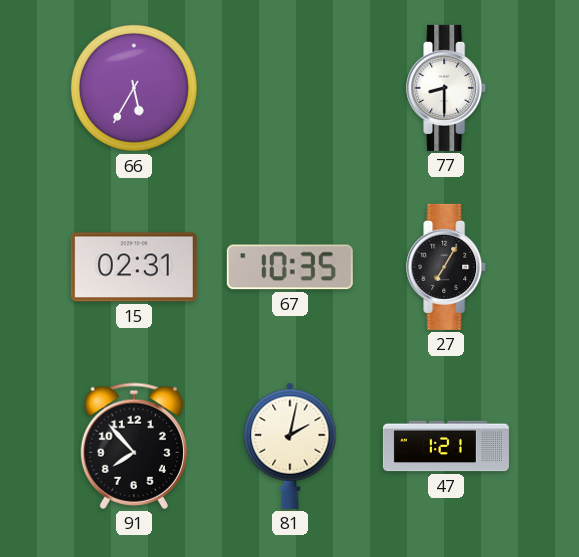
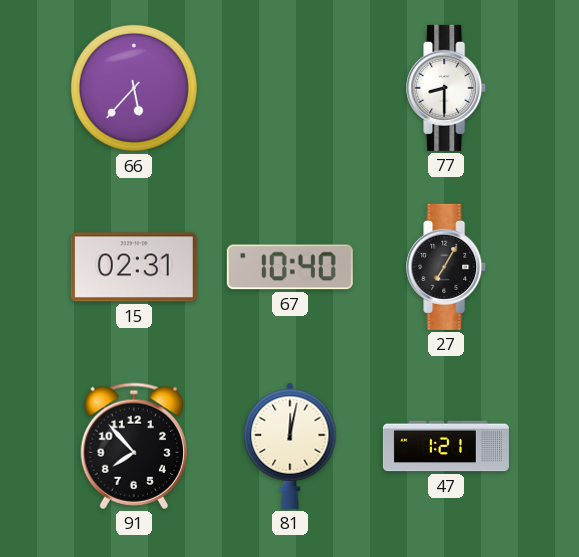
66: 5:35 -> 5:37 (134, 88)
67: 10:35 -> 10:40 (290, 267)
81: 2:02 -> 12:02 (290, 446)
